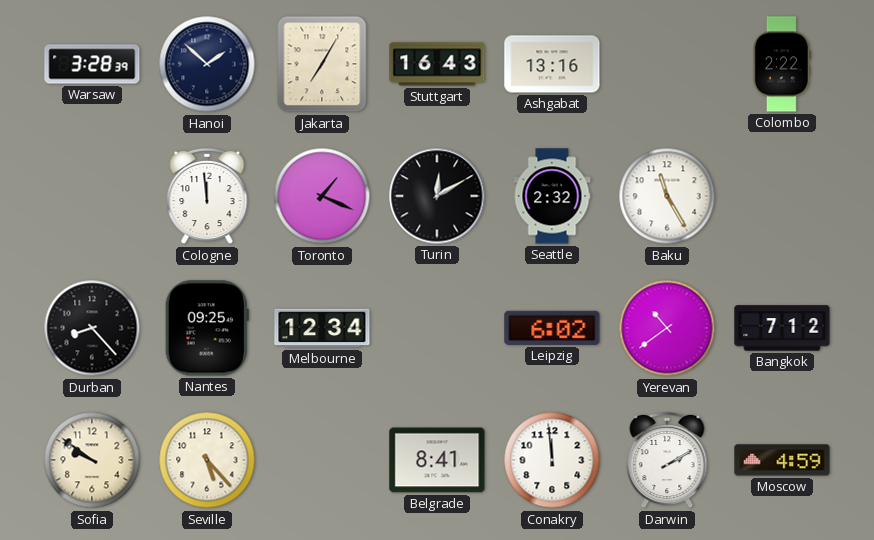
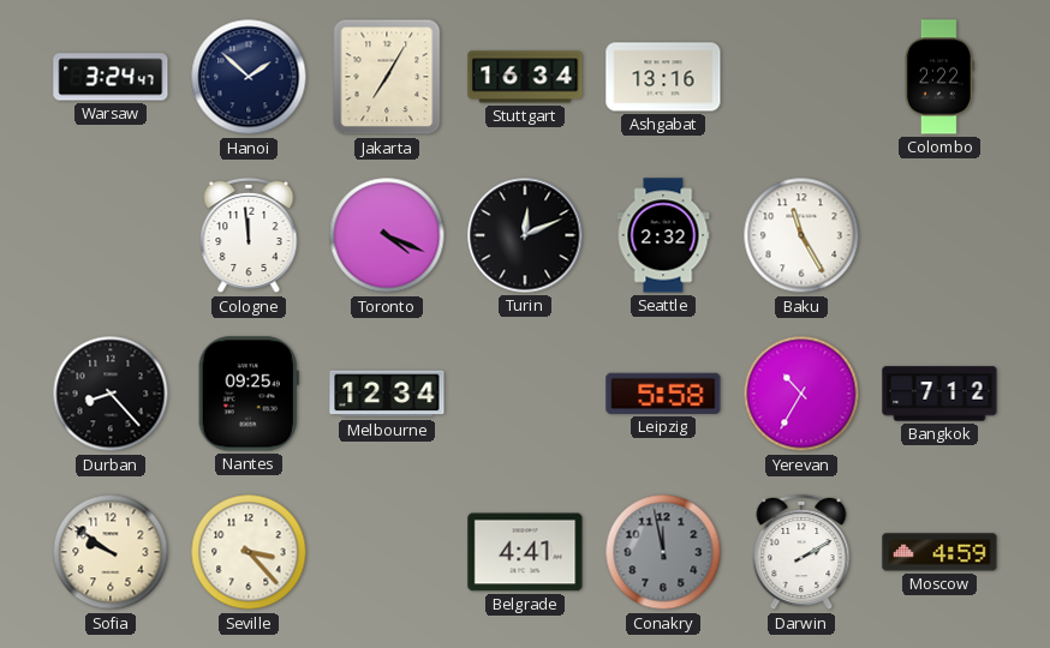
Warsaw: 3:28 -> 3:24 (111, 77)
Stuttgart: 16:43 -> 16:34 (525, 77)
Toronto: 1:19 -> 4:19 (387, 235)
Turin: 12:10 -> 12:11 (525, 235)
Leipzig: 6:02 -> 5:58 (663, 394)
Yerevan: 10:39 -> 10:35 (801, 394)
Seville: 5:23 -> 3:23 (249, 552)
Belgrade: 8:41 -> 4:41 (525, 552)
Conakry: 11:59 -> 11:58 (663, 552)
Conakry dial: white -> grey (663, 552)
